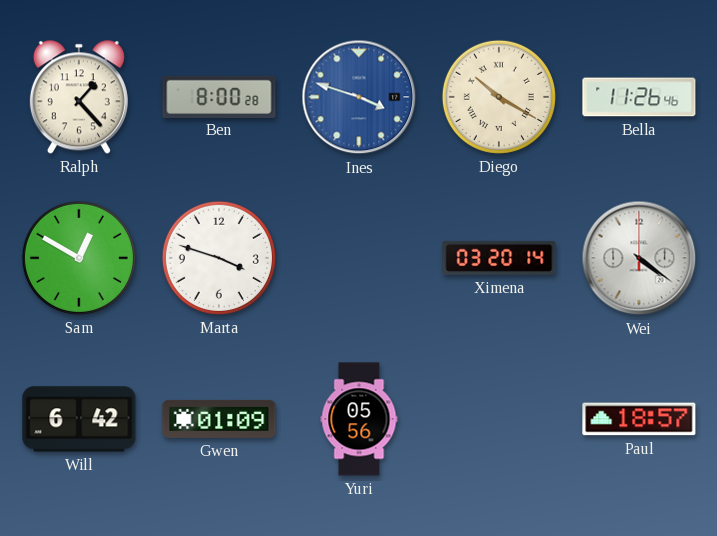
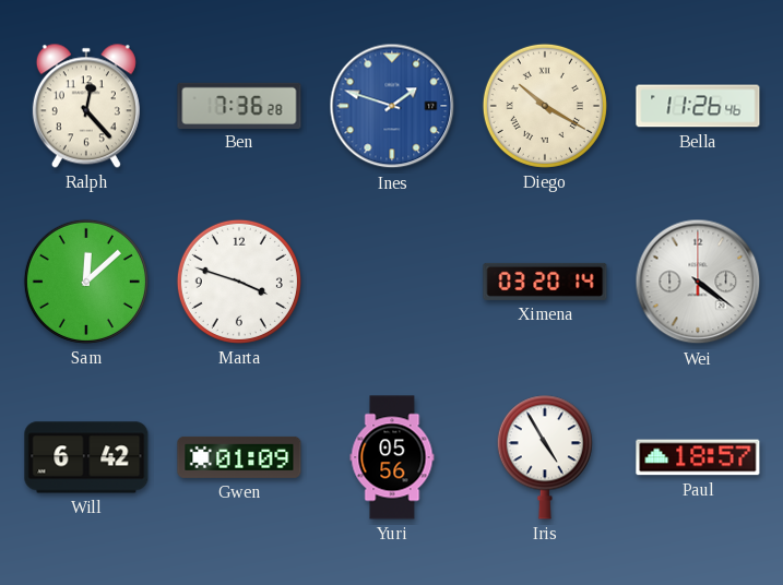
Ralph: 1:23 -> 12:23 (86, 106)
Ben: 8:00 -> 7:36 (239, 105)
Ines: 3:48 -> 1:48 (392, 106)
Sam: 12:50 -> 12:08 (86, 282)
Iris: none -> 4:55 (545, 457)
